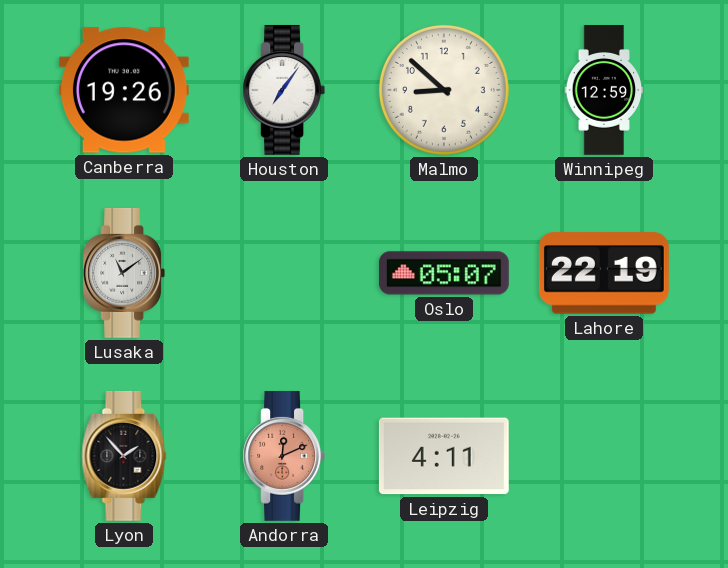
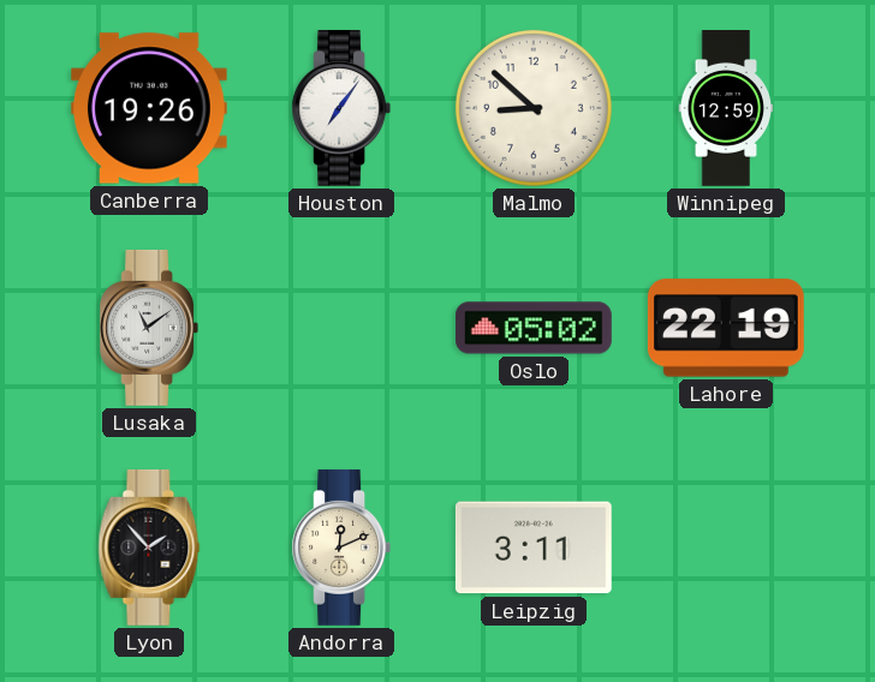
Oslo: 05:07 -> 05:02 (535, 328)
Andorra dial: salmon -> cream (341, 548)
Leipzig: 4:11 -> 3:11 (534, 548)
